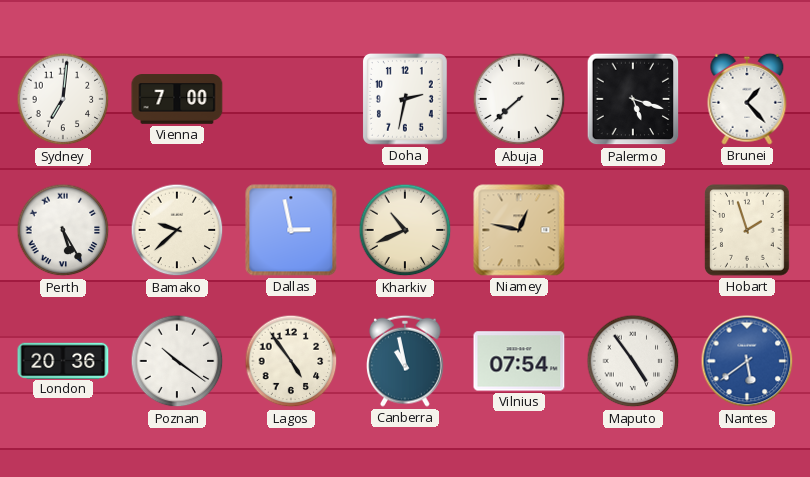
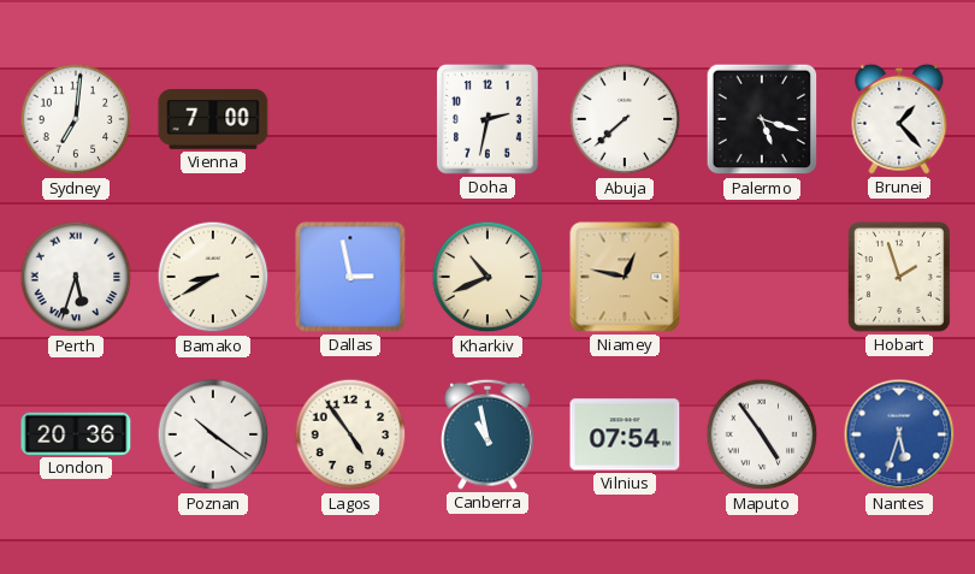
Perth: 5:25 -> 5:33 (76, 277)
Bamako: 9:38 -> 8:40 (213, 277)
Nantes: 5:39 -> 5:33 (899, 434)
